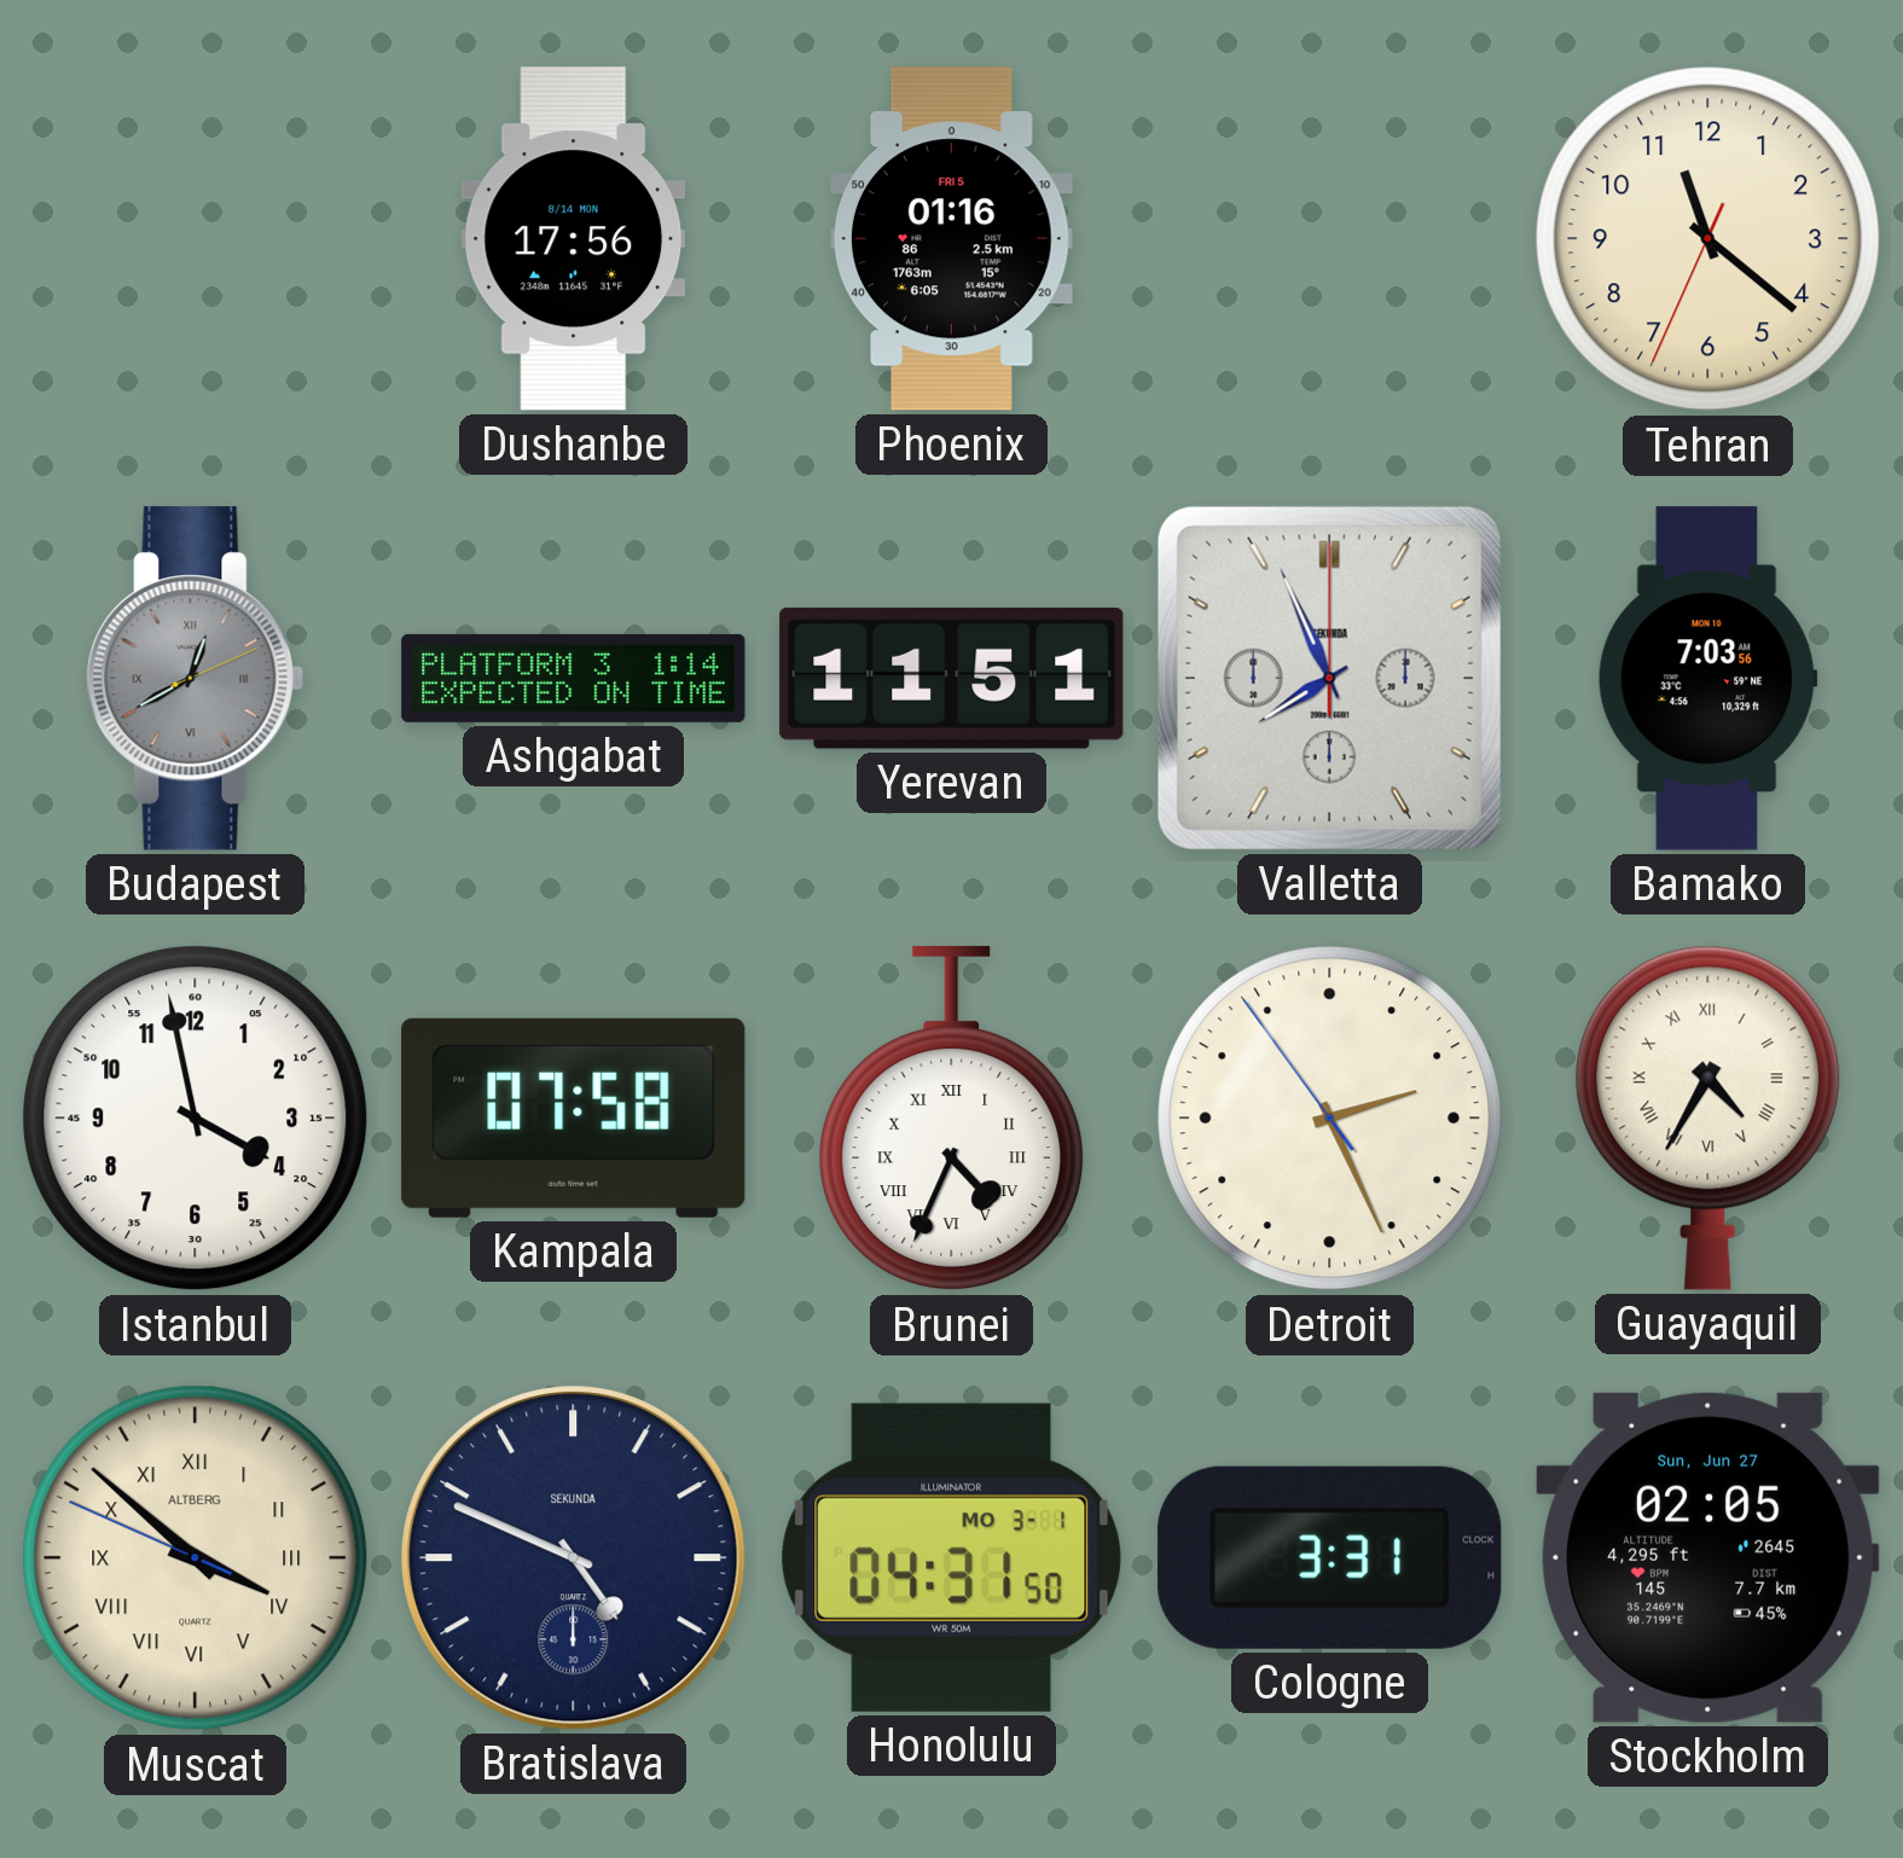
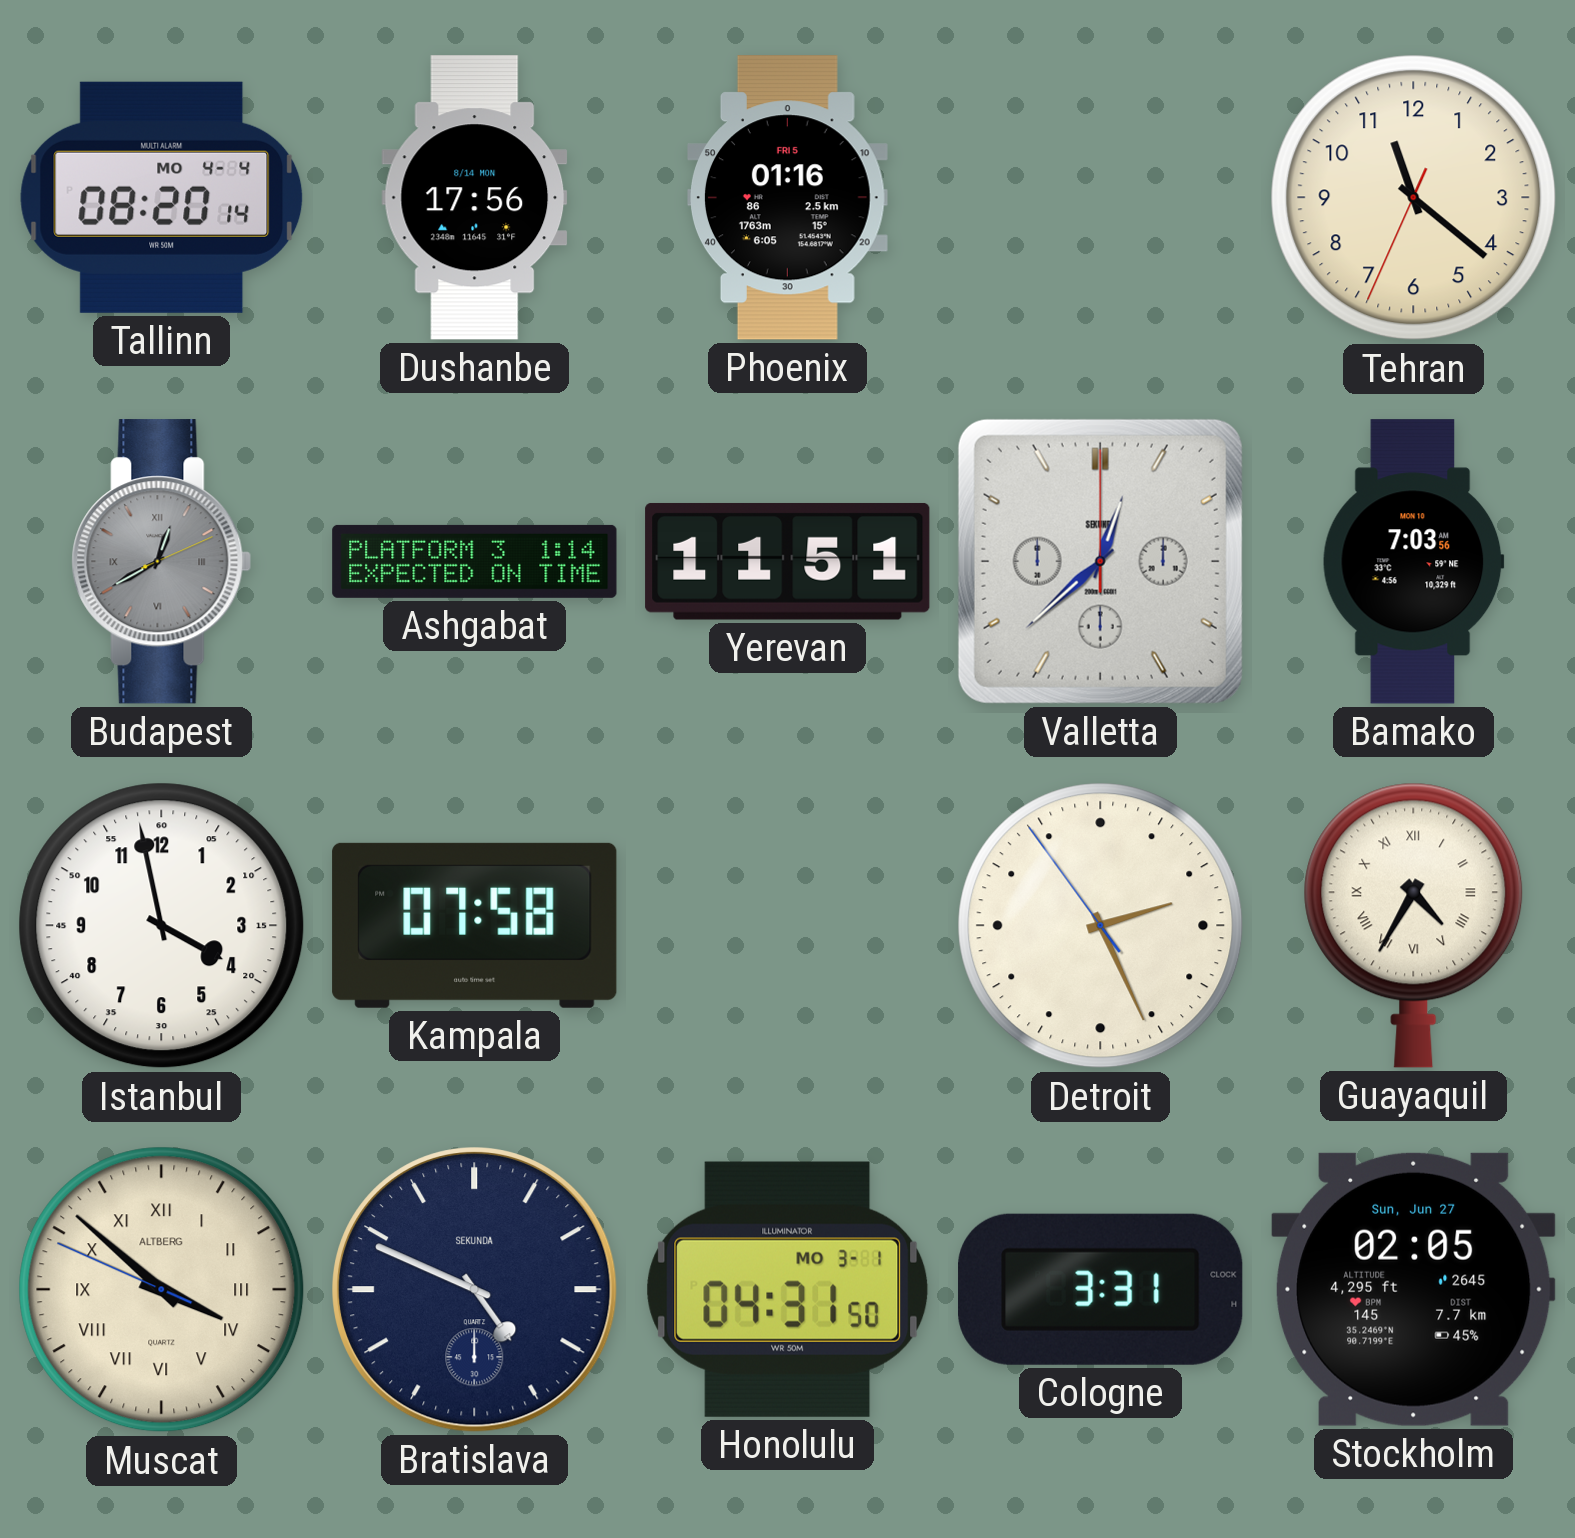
Tallinn: none -> 08:20 (162, 197)
Valletta: 7:56 -> 12:38 (1100, 561)
Brunei: 4:34 -> none (952, 1119)
